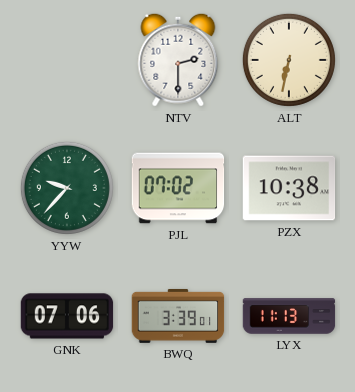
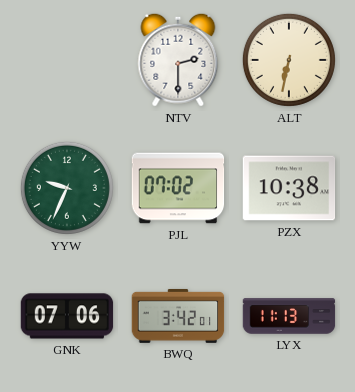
YYW: 9:37 -> 9:34 (67, 188)
BWQ: 3:39 -> 3:42 (178, 316)
